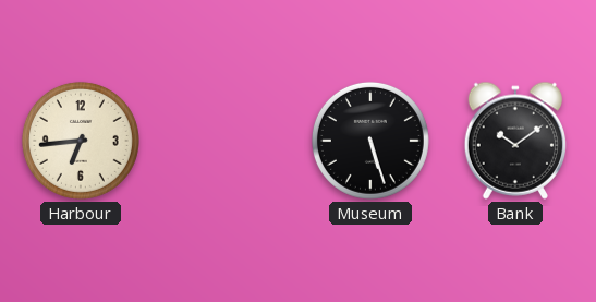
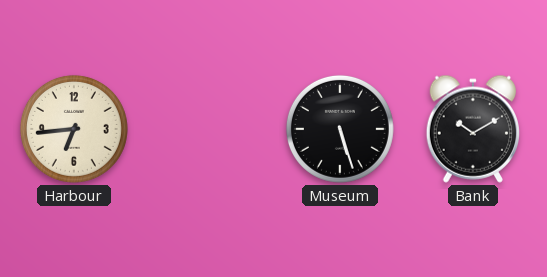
Bank: 10:09 -> 10:10 (472, 129)
